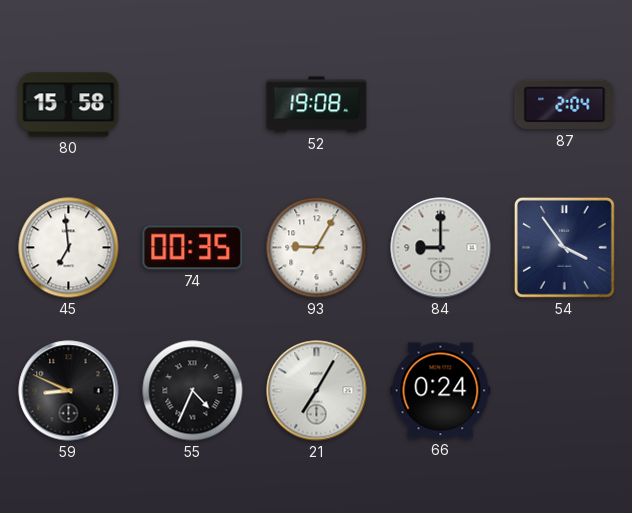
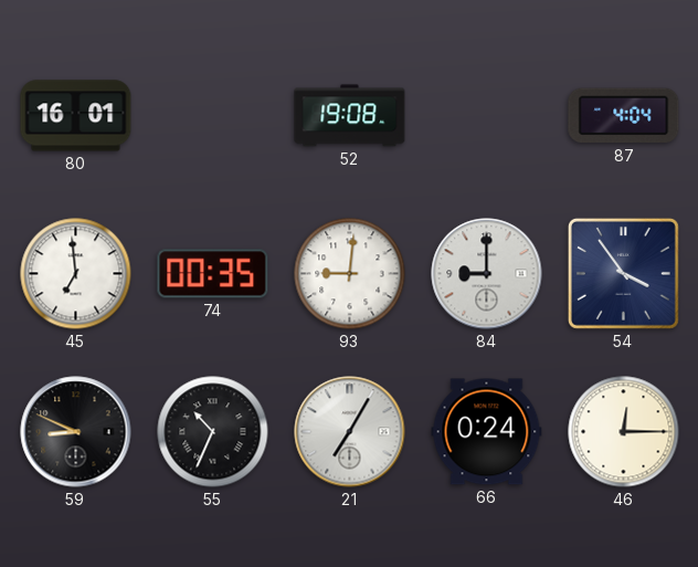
80: 15:58 -> 16:01 (76, 116)
87: 2:04 -> 4:04 (624, 116)
93: 9:05 -> 9:01 (350, 274)
55: 4:34 -> 10:34 (213, 432)
46: none -> 12:15 (624, 432)
